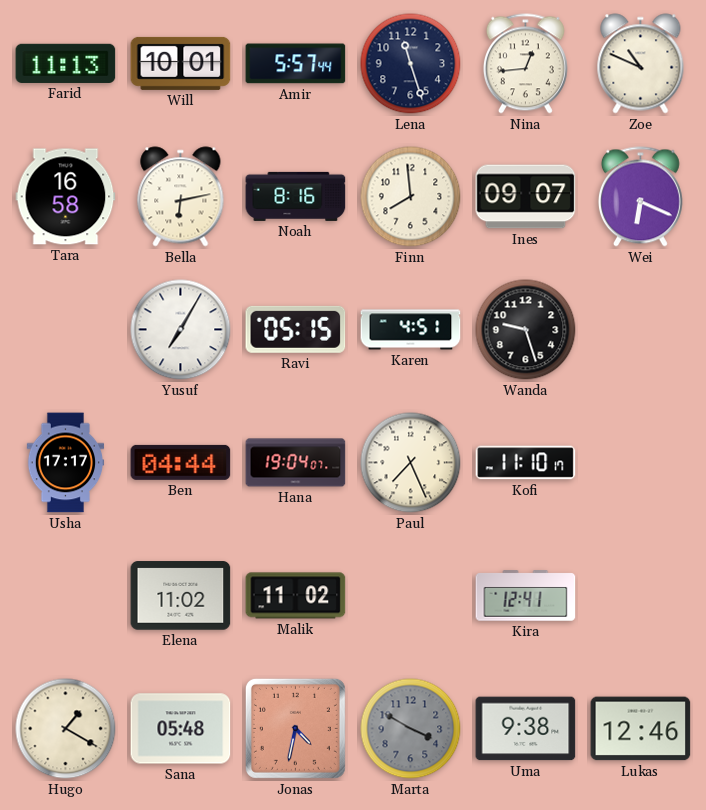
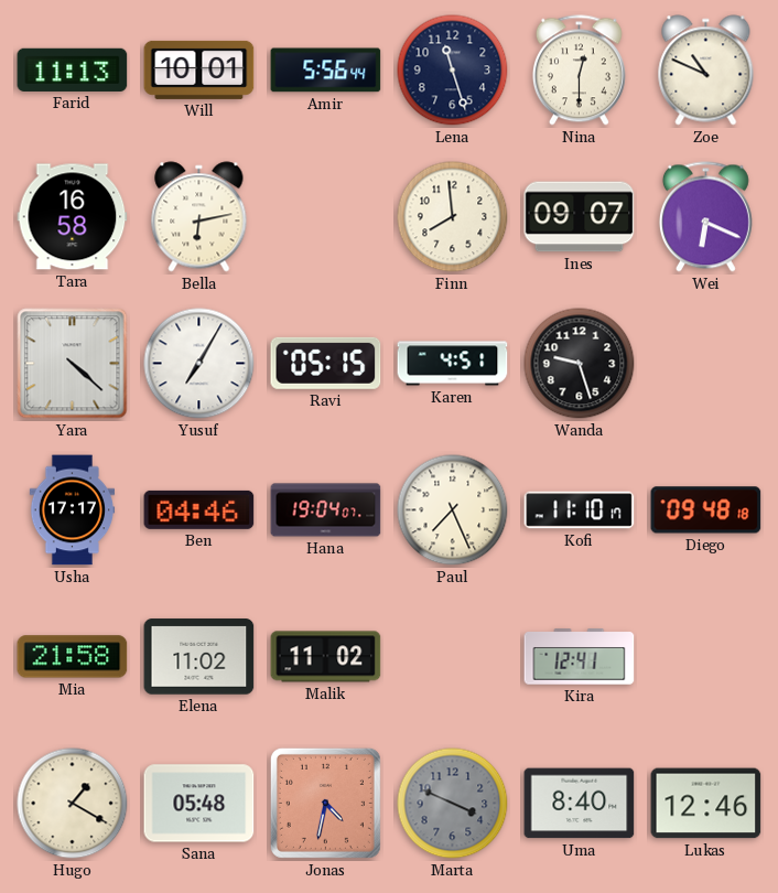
Amir: 5:57 -> 5:56 (326, 71)
Nina: 12:44 -> 12:30 (579, 71)
Noah: 8:16 -> none (296, 196)
Yara: none -> 4:22 (73, 364)
Ben: 04:44 -> 04:46 (199, 509)
Diego: none -> 09:48 (706, 510)
Mia: none -> 21:58 (73, 657)
Marta: 3:50 -> 3:49 (453, 804)
Uma: 9:38 -> 8:40 (580, 804)
